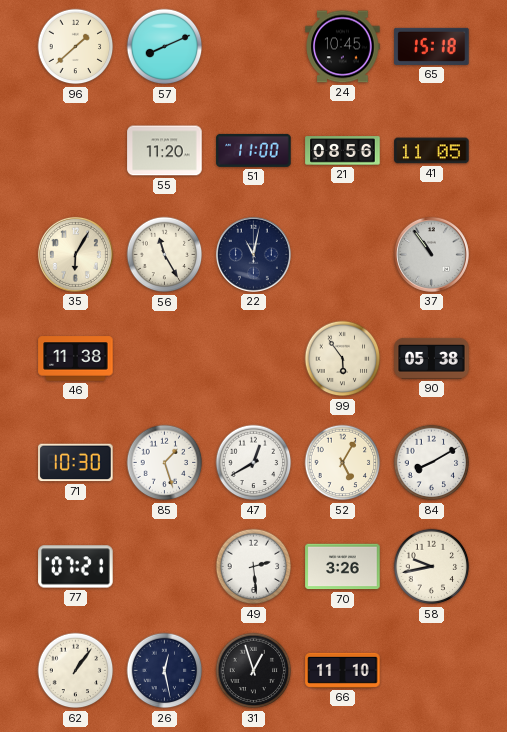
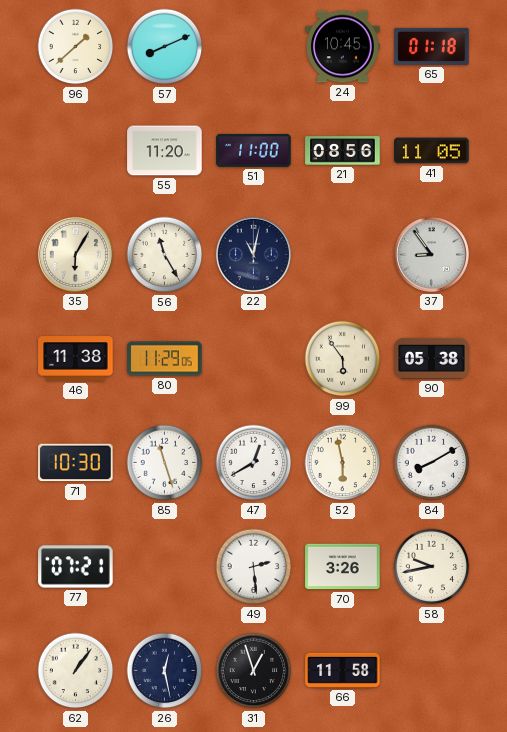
65: 15:18 -> 01:18 (432, 46)
37: 10:54 -> 8:54 (431, 254)
80: none -> 11:29 (165, 359)
85: 1:27 -> 11:27 (165, 463)
52: 5:05 -> 5:58 (343, 463)
66: 11:10 -> 11:58 (343, 670)
